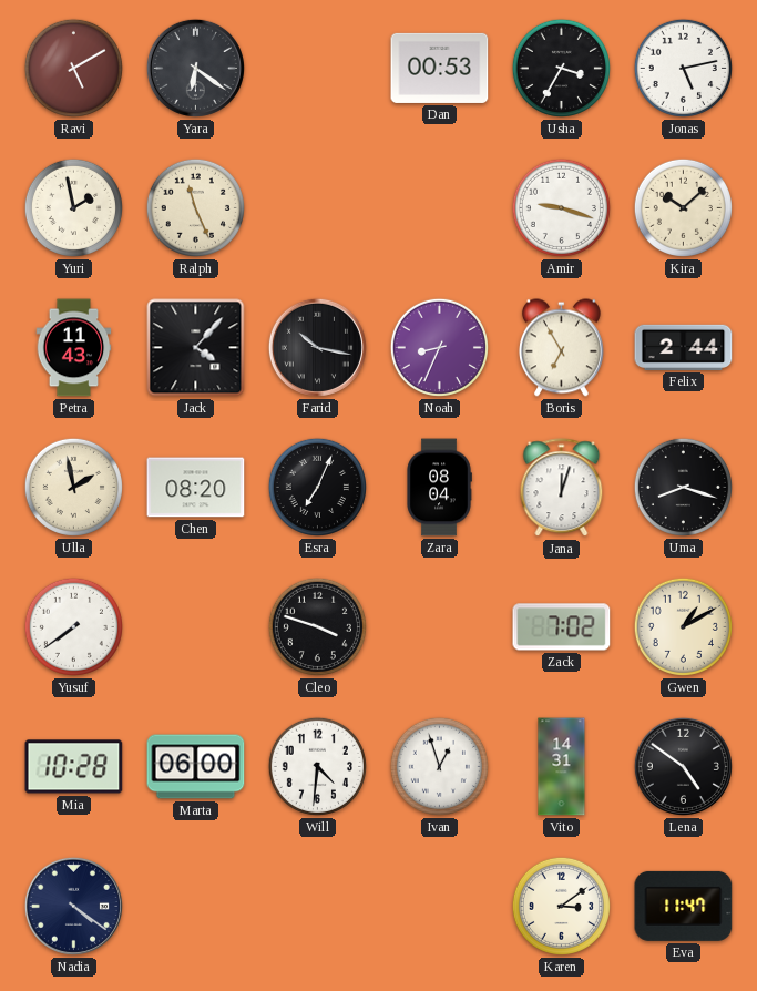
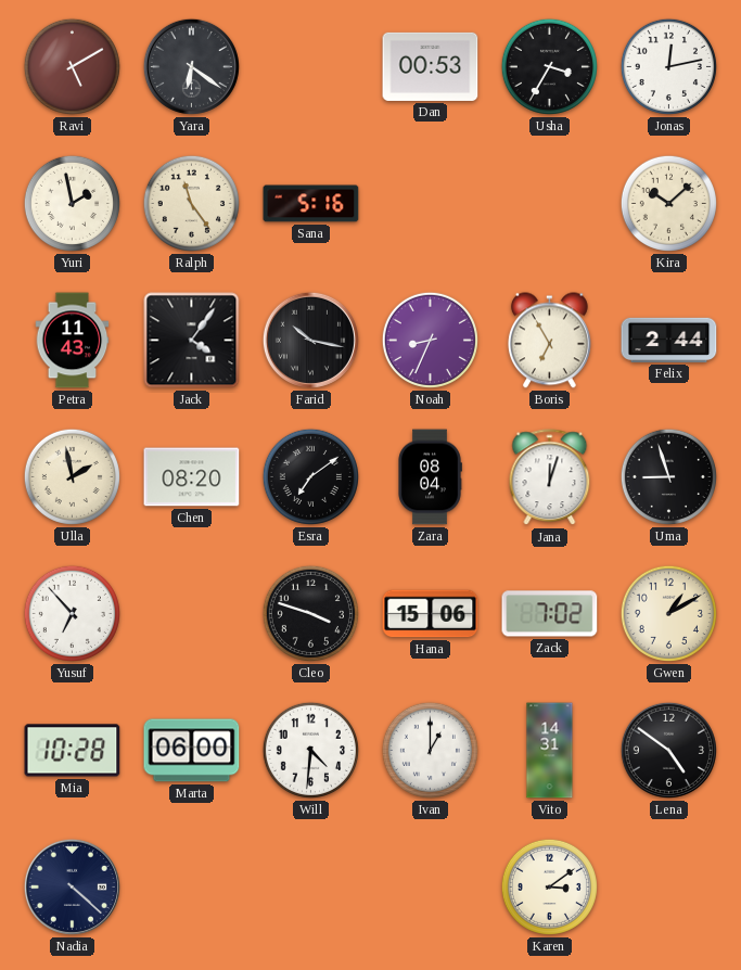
Jonas: 5:13 -> 12:13 (668, 66)
Ralph: 11:26 -> 11:24 (191, 203)
Sana: none -> 5:16 (311, 204)
Amir: 9:18 -> none (561, 207)
Jack: 4:07 -> 4:06 (192, 341)
Esra: 7:04 -> 7:09 (310, 476)
Uma: 8:18 -> 8:57 (668, 476)
Yusuf: 7:39 -> 6:53 (72, 613)
Hana: none -> 15:06 (431, 614)
Ivan: 12:57 -> 1:00 (430, 750)
Nadia: 4:21 -> 4:22 (72, 886)
Eva: 11:47 -> none (684, 906)
